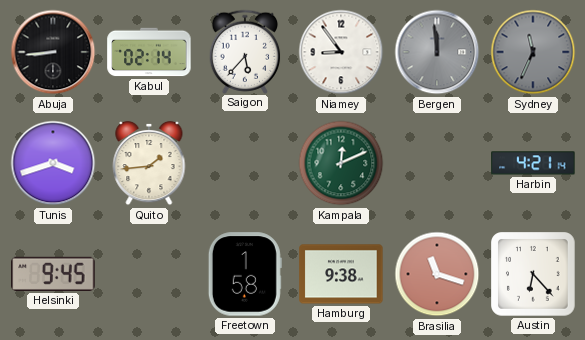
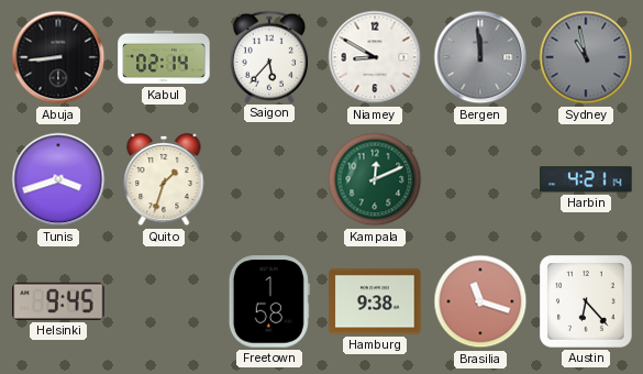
Niamey: 8:54 -> 8:50 (375, 57)
Sydney: 11:34 -> 10:58 (586, 57)
Quito: 1:44 -> 1:33 (164, 179)
